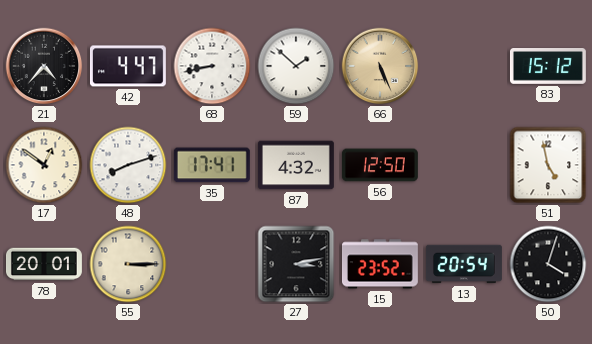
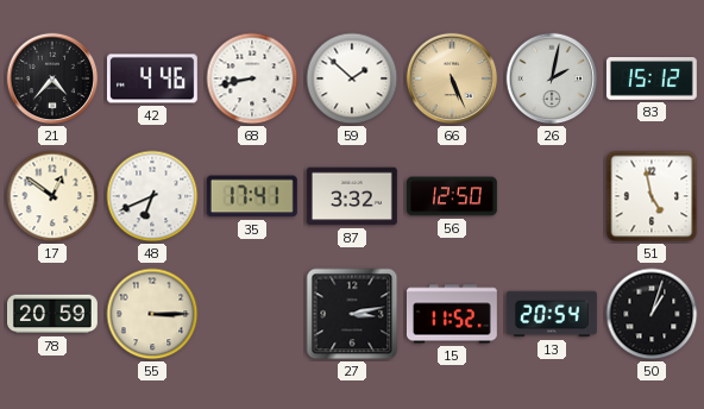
42: 4:47 -> 4:46 (152, 78)
26: none -> 2:02 (552, 78)
48: 8:12 -> 6:41 (152, 196)
87: 4:32 -> 3:32 (352, 196)
78: 20:01 -> 20:59 (54, 314)
15: 23:52 -> 11:52 (452, 314)
50: 4:03 -> 1:03 (652, 314)
